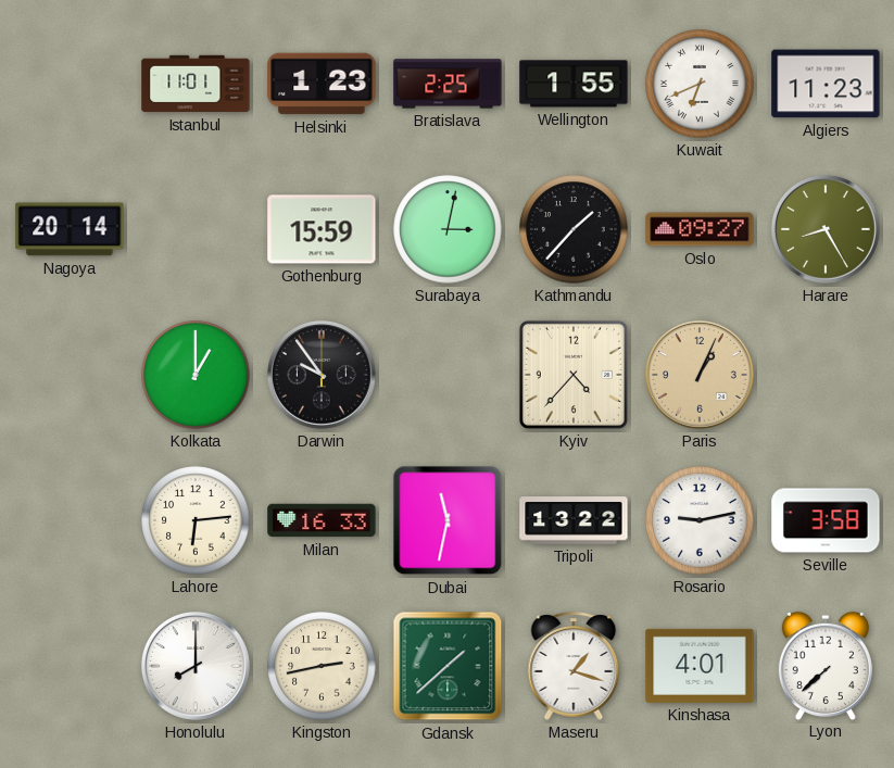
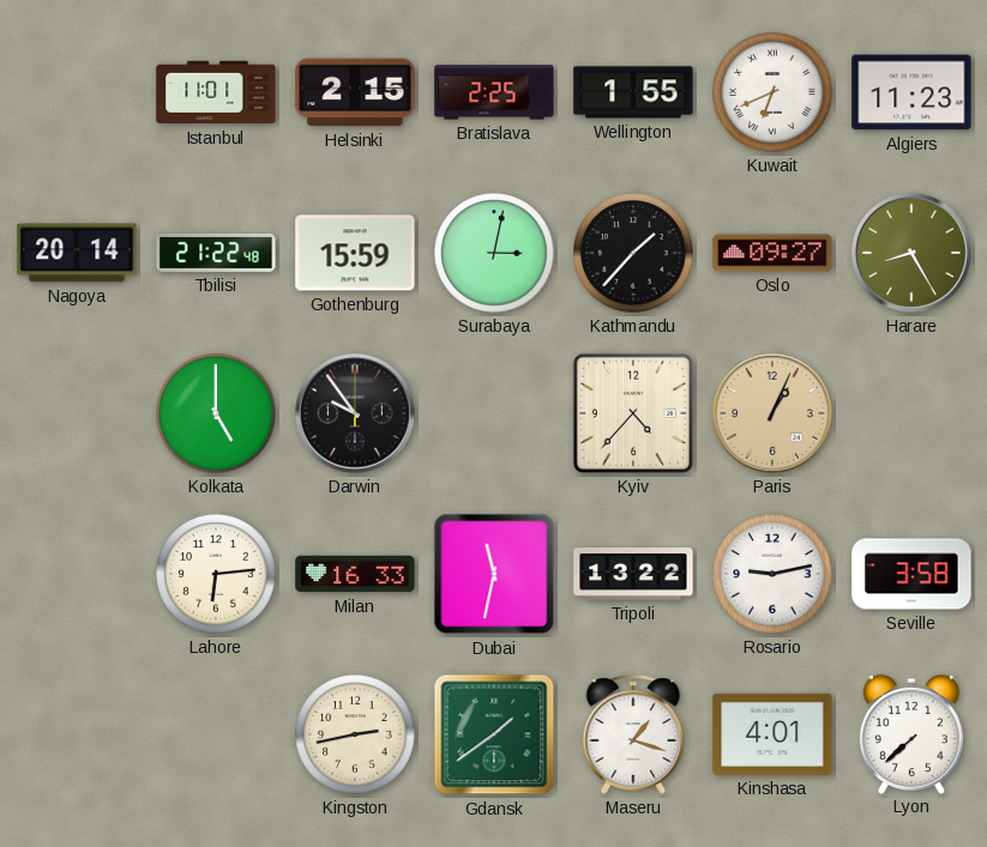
Helsinki: 1:23 -> 2:15 (355, 92)
Tbilisi: none -> 21:22 (216, 253)
Kolkata: 1:00 -> 5:00 (216, 413)
Honolulu: 8:00 -> none (197, 667)
Gdansk: 1:38 -> 1:39 (494, 734)
